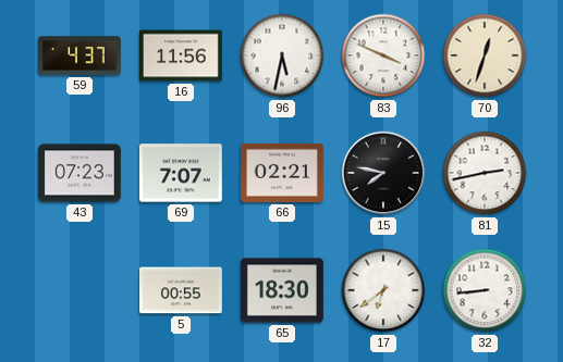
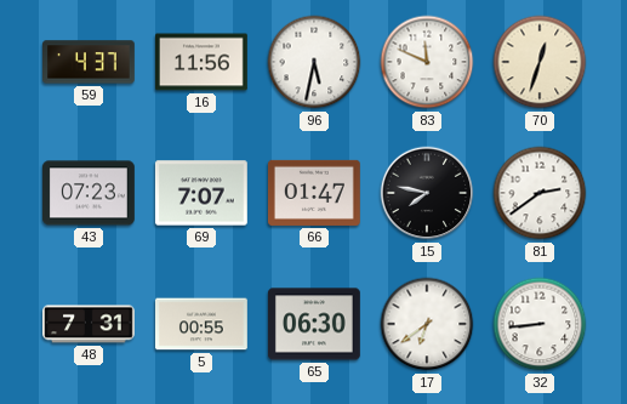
83: 3:49 -> 11:49 (427, 62)
66: 02:21 -> 01:47 (315, 193)
81: 2:43 -> 2:39 (540, 193)
48: none -> 7:31 (90, 324)
65: 18:30 -> 06:30 (315, 324)
